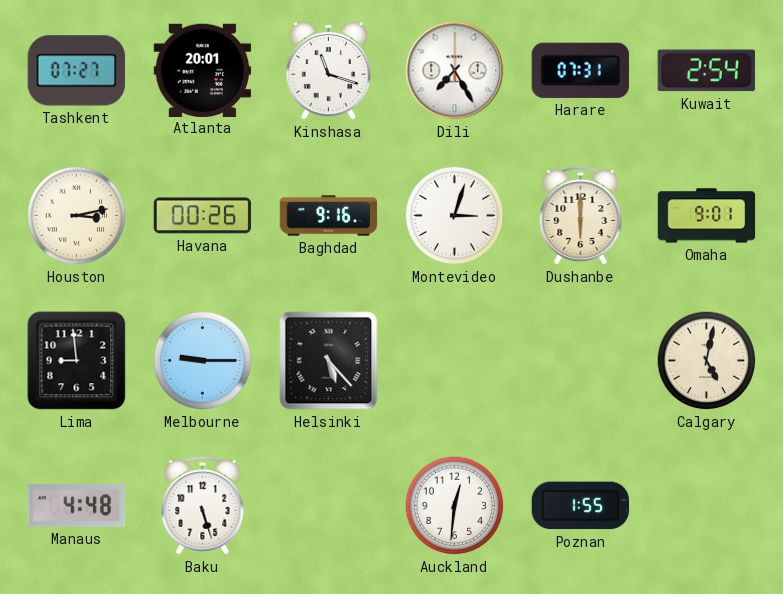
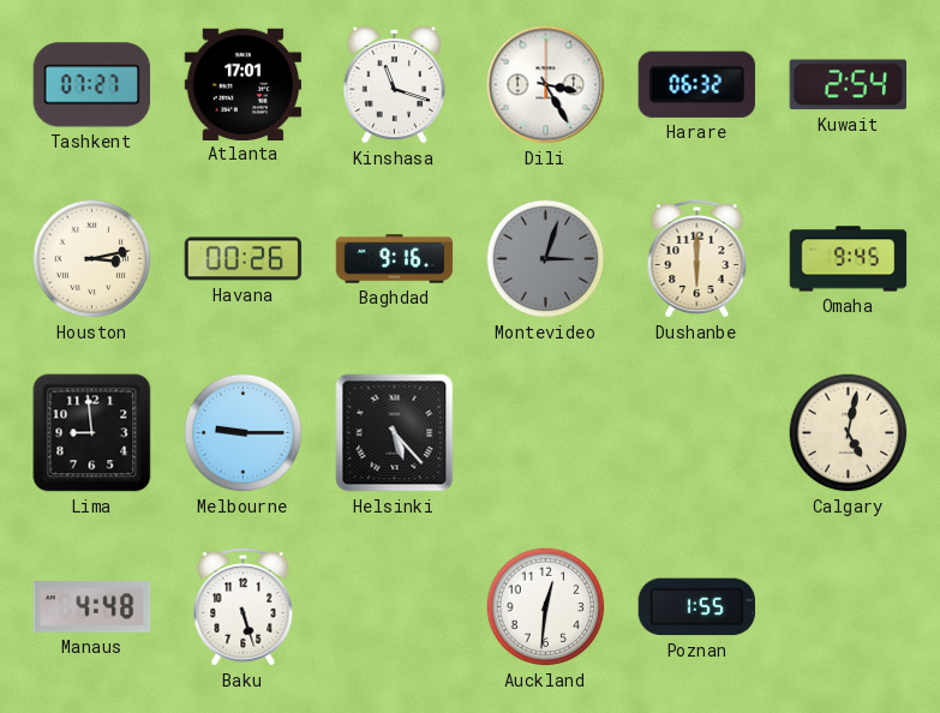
Atlanta: 20:01 -> 17:01 (244, 84)
Dili: 7:25 -> 3:25 (546, 85)
Harare: 07:31 -> 06:32 (696, 84)
Montevideo dial: white -> grey (546, 259)
Omaha: 9:01 -> 9:45 (849, 259)
